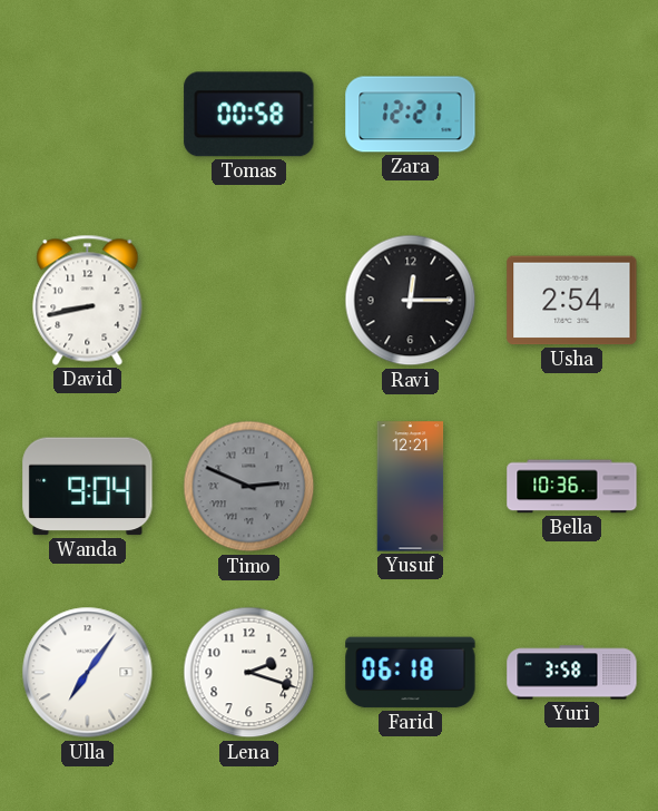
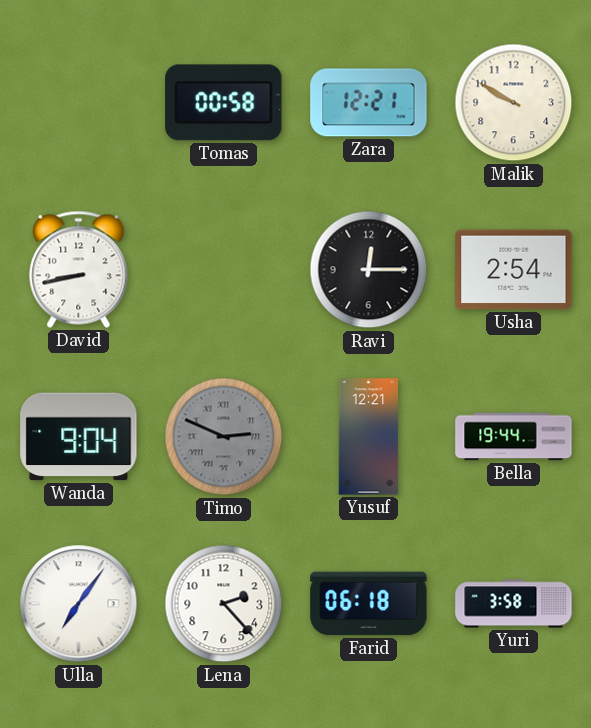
Malik: none -> 9:50 (514, 103)
Bella: 10:36 -> 19:44 (514, 437)
Lena: 2:18 -> 2:23 (224, 604)
